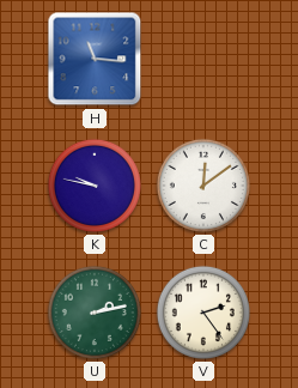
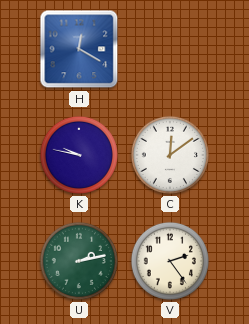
H: 11:16 -> 12:20 (79, 49)
